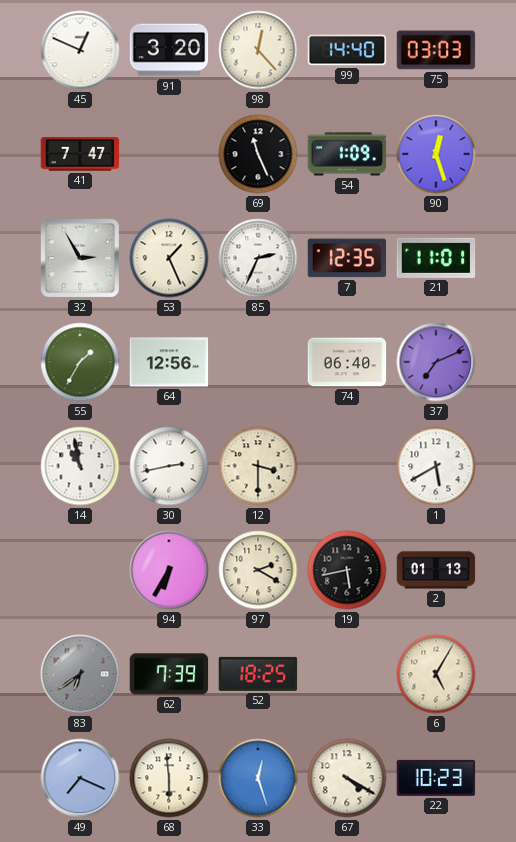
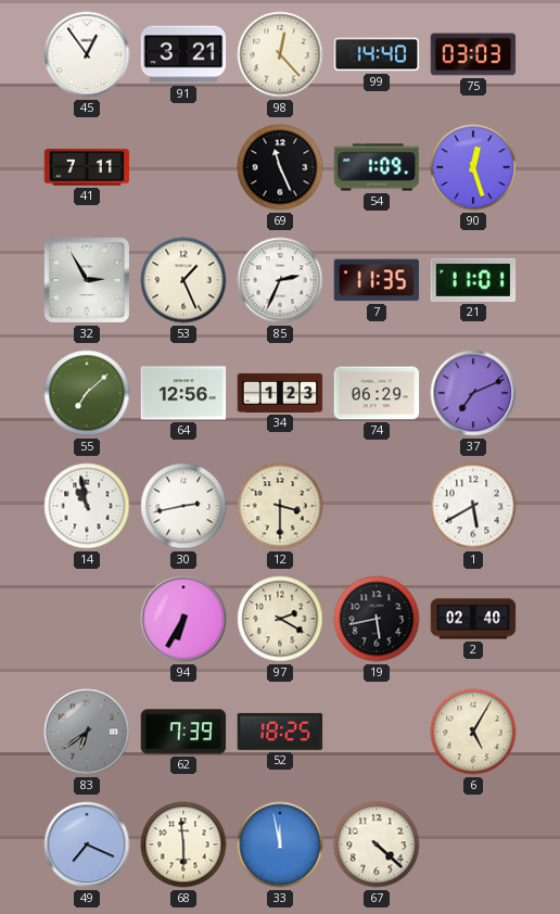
45: 12:49 -> 12:54 (87, 54)
91: 3:20 -> 3:21 (183, 54)
41: 7:47 -> 7:11 (87, 167)
7: 12:35 -> 11:35 (377, 280)
55: 1:35 -> 7:08 (87, 393)
34: none -> 1:23 (280, 393)
74: 06:40 -> 06:29 (377, 393)
2: 01:13 -> 02:40 (473, 619)
33: 12:27 -> 11:58 (280, 845)
67: 4:20 -> 4:22 (377, 845)
22: 10:23 -> none (436, 778)
